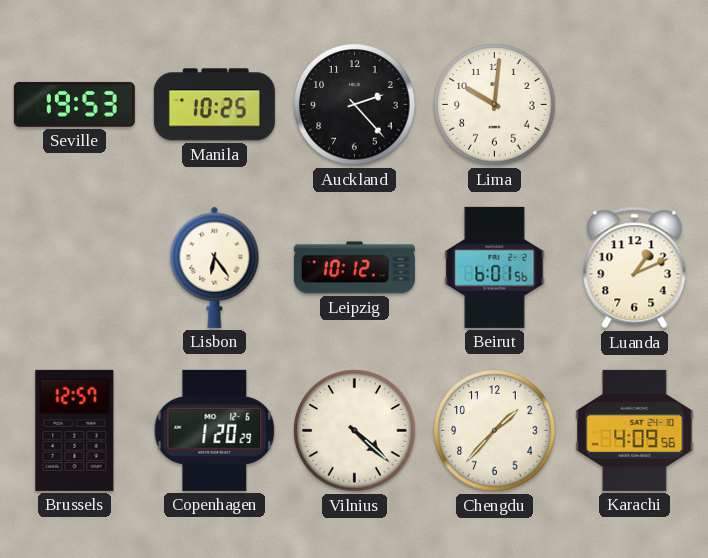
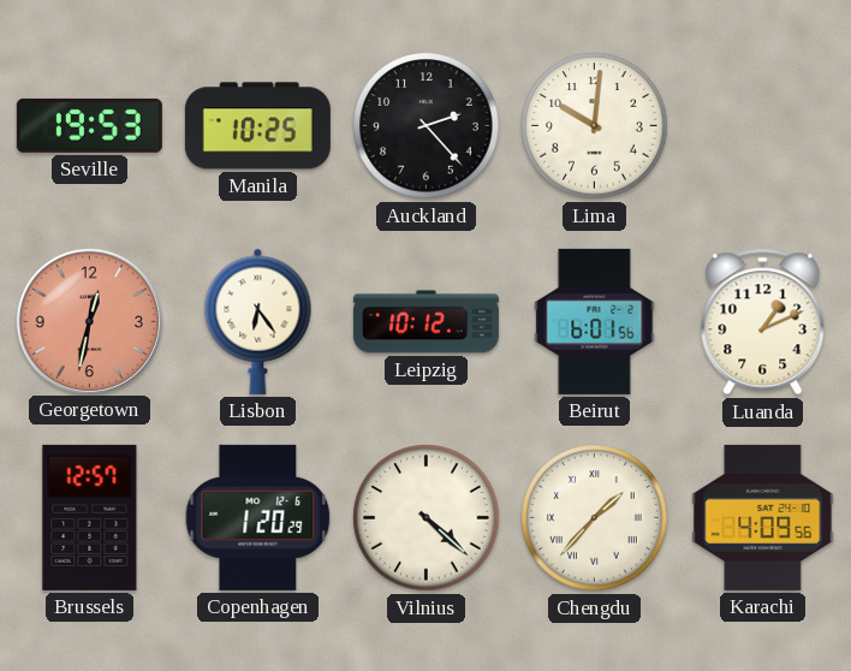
Georgetown: none -> 12:32 (89, 321)
Chengdu numerals: Arabic -> Roman (595, 518)
